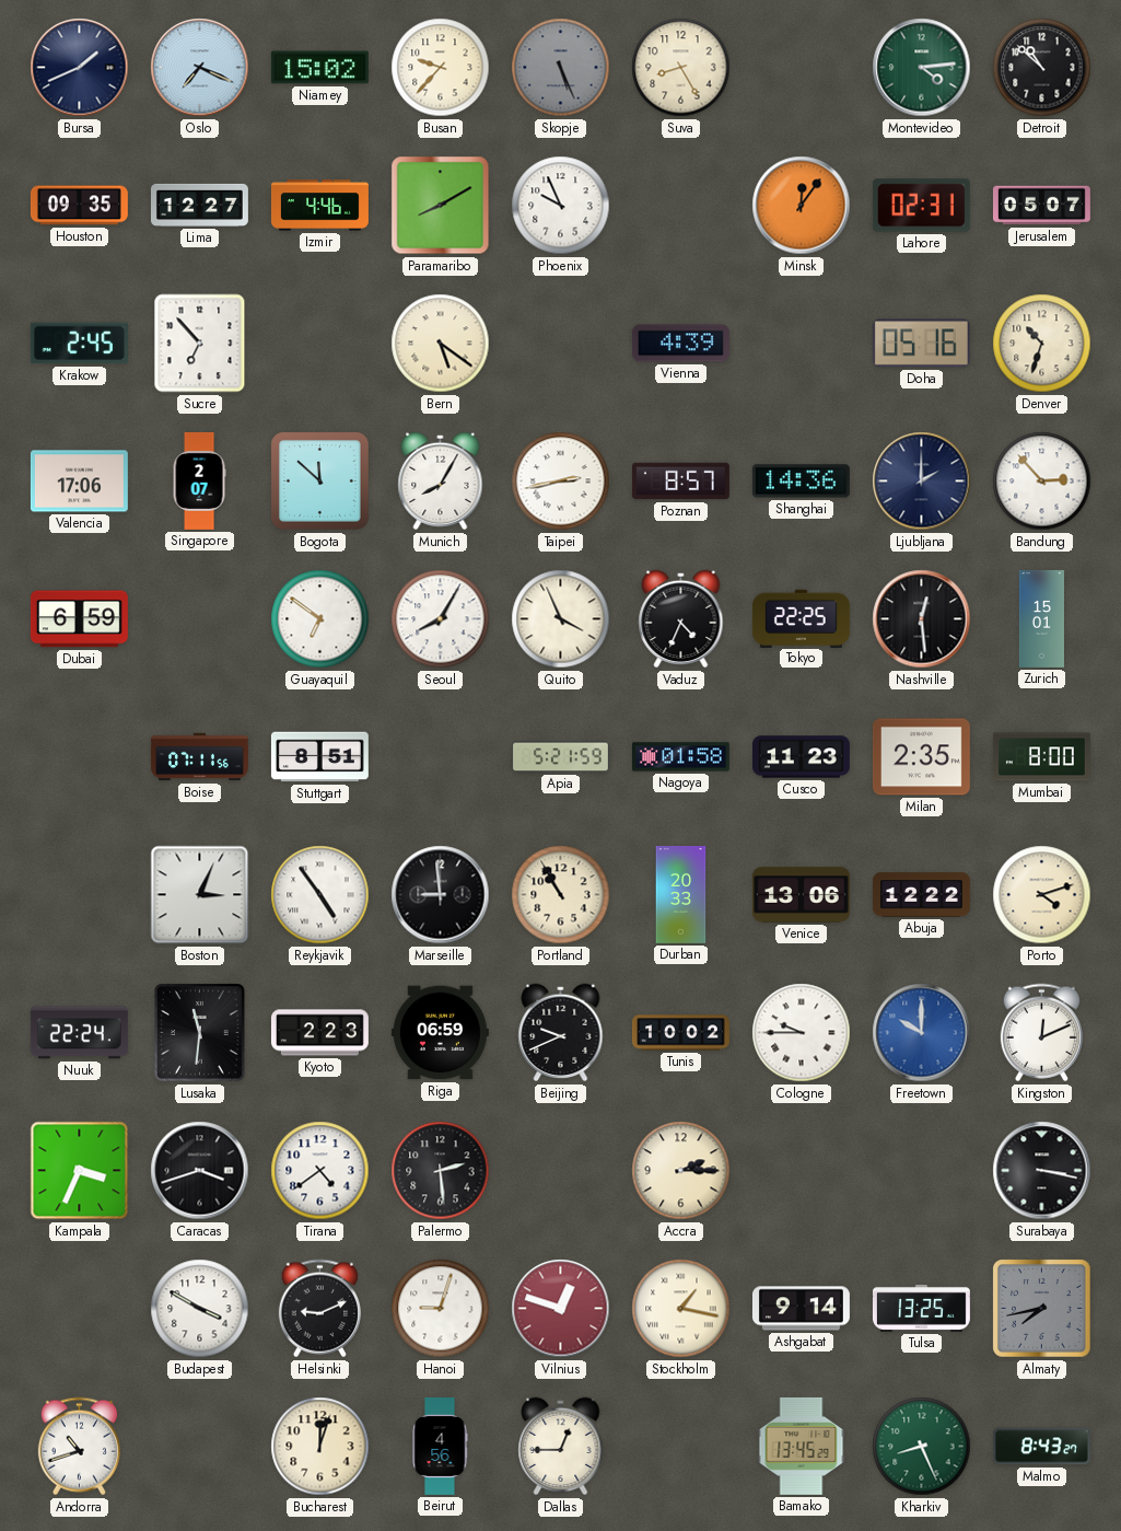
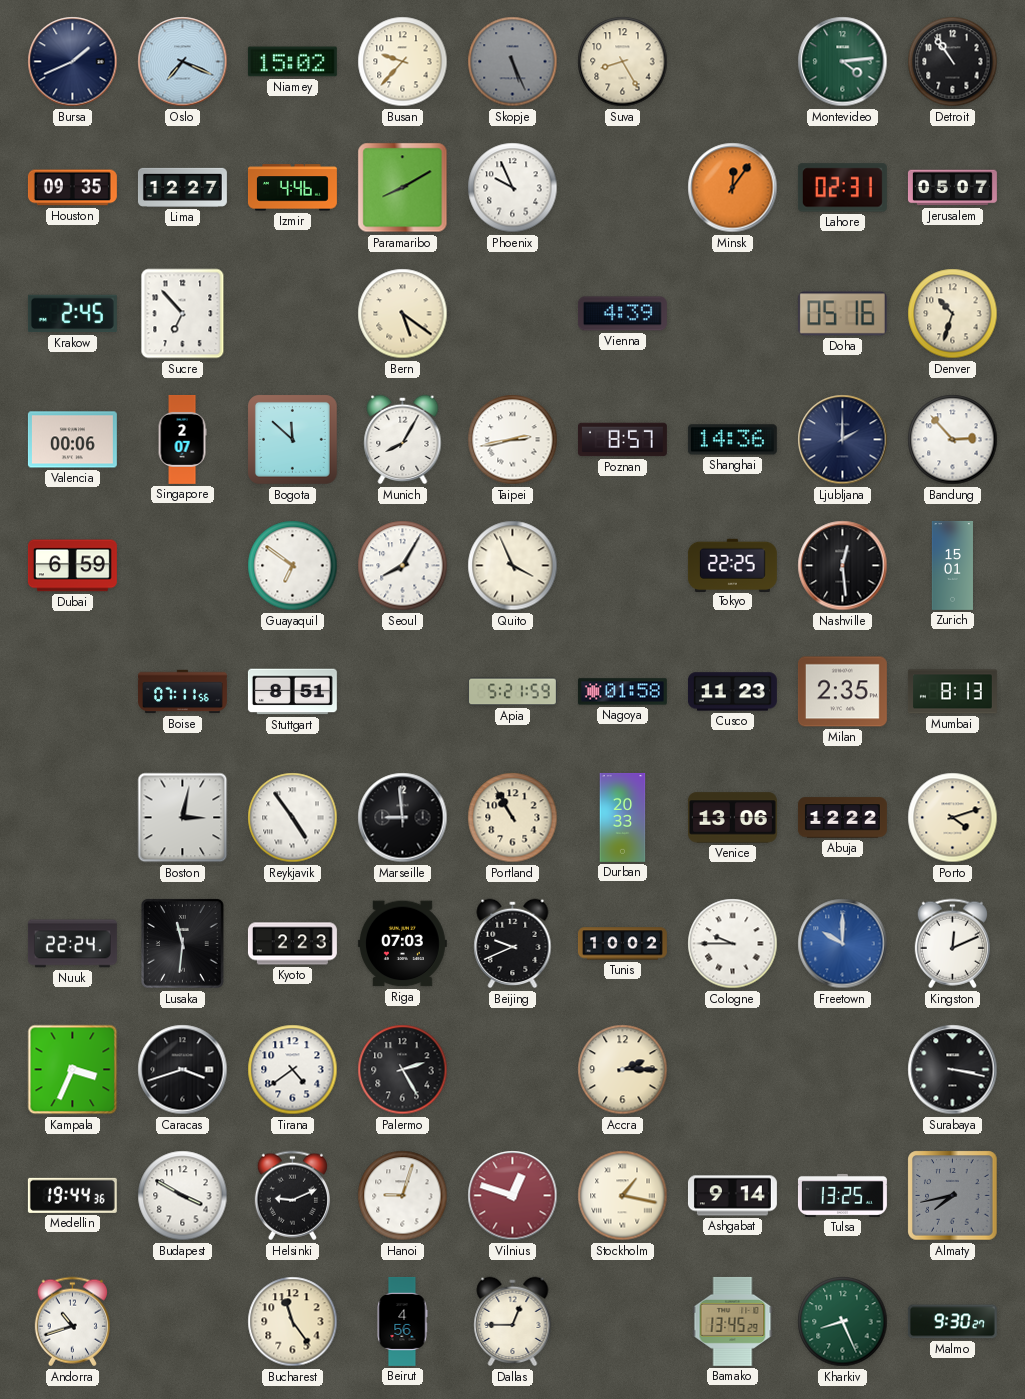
Detroit: 10:52 -> 10:54 (953, 62)
Valencia: 17:06 -> 00:06 (72, 440)
Vaduz: 4:34 -> none (681, 619)
Mumbai: 8:00 -> 8:13 (952, 692)
Boston: 3:04 -> 3:02 (183, 818)
Riga: 06:59 -> 07:03 (402, 944)
Palermo: 2:29 -> 2:25 (403, 1070)
Medellin: none -> 19:44 (72, 1195)
Bucharest: 12:03 -> 11:24 (293, 1322)
Malmo: 8:43 -> 9:30 (952, 1322)
